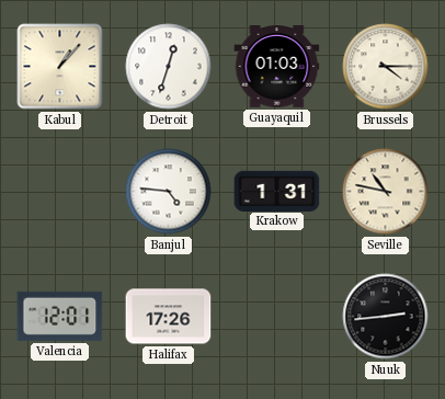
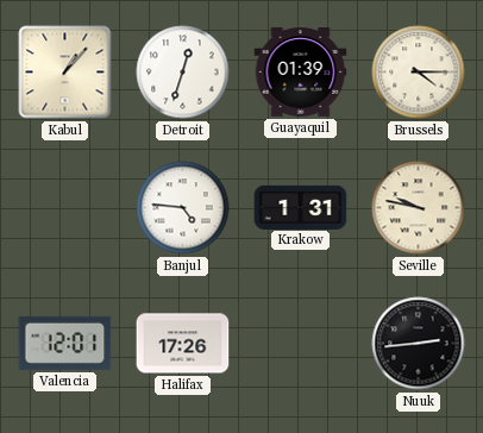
Guayaquil: 01:03 -> 01:39 (301, 73)
Seville: 10:47 -> 9:47 (419, 208)
